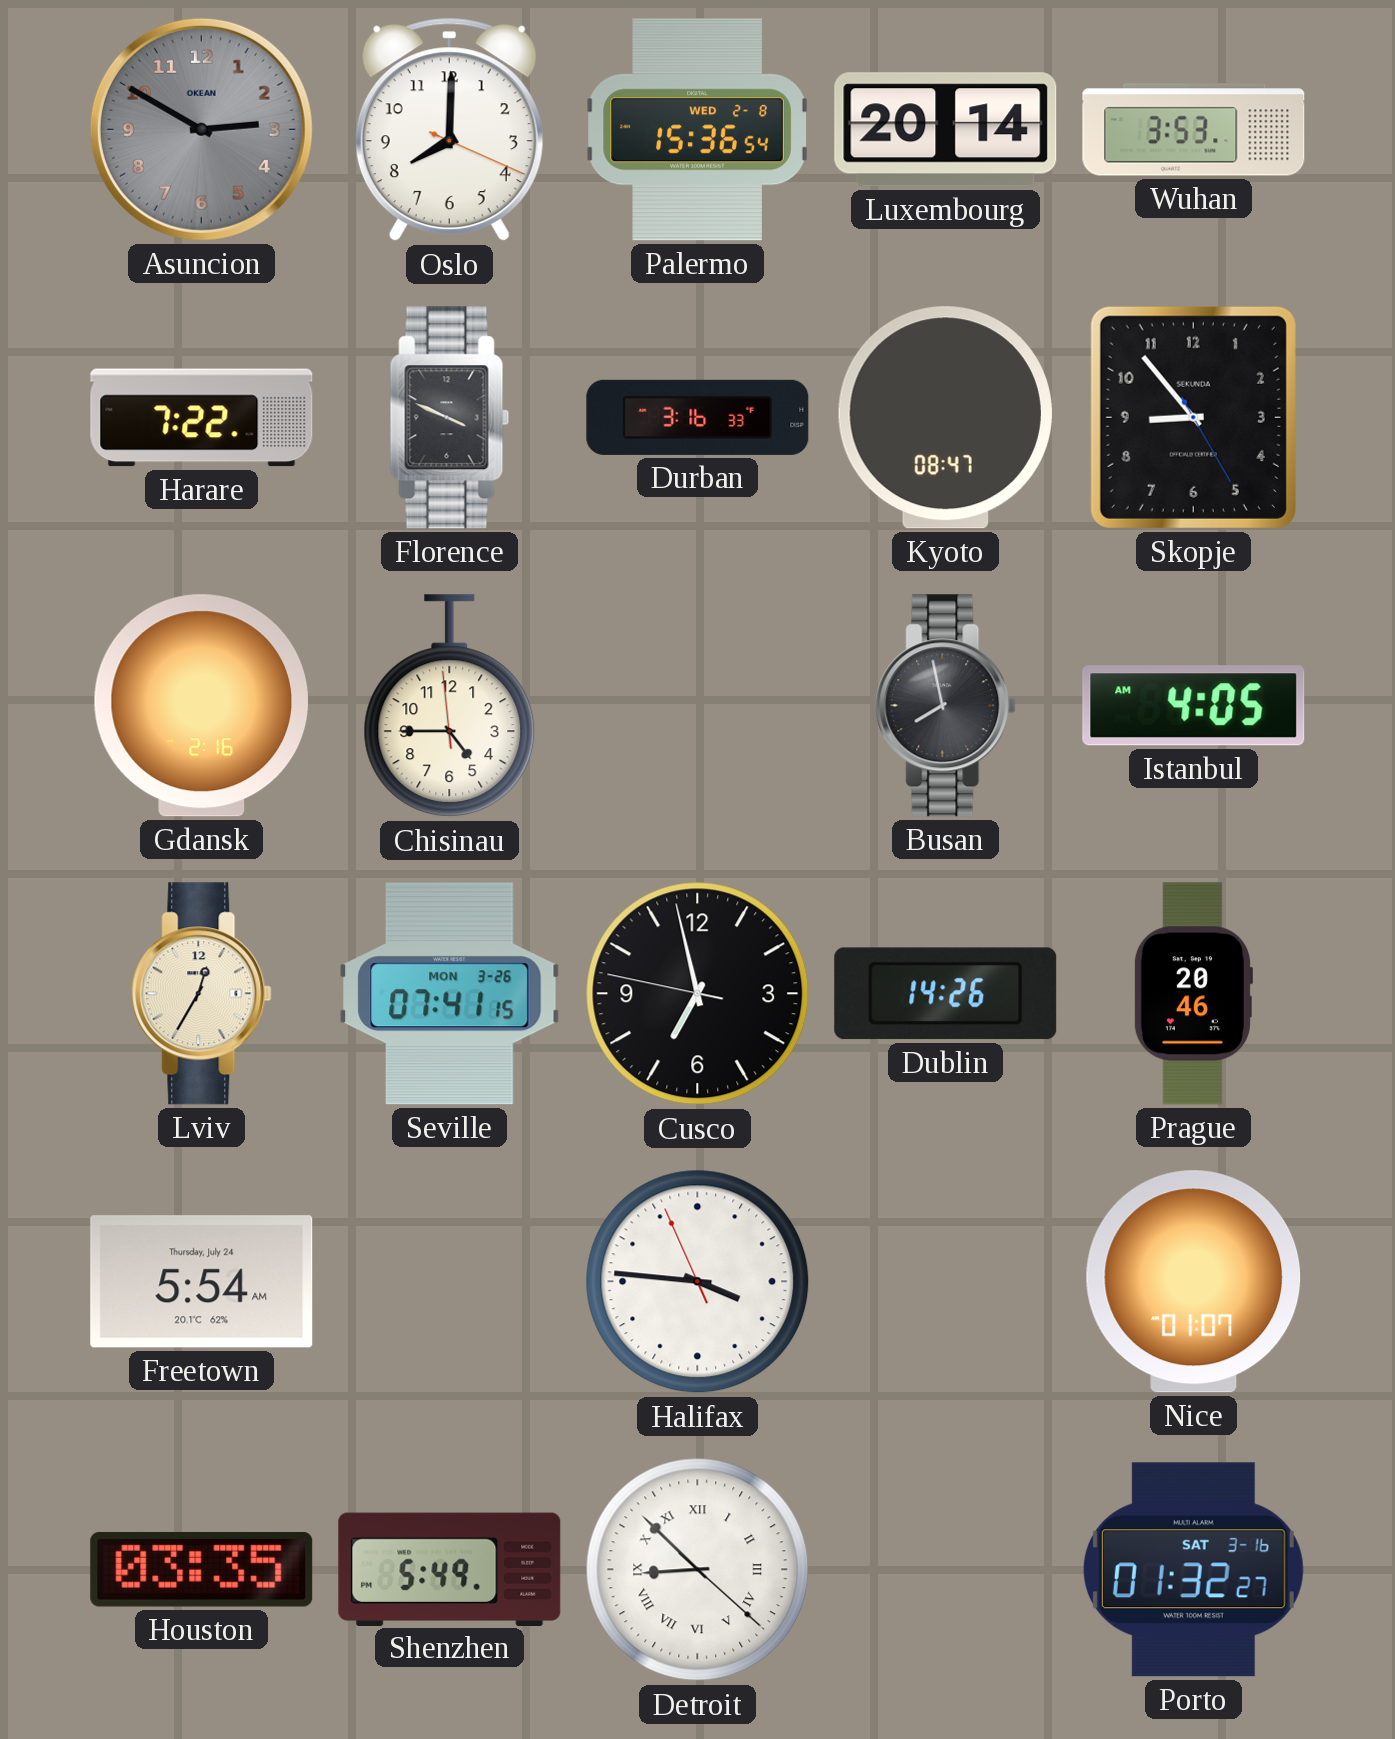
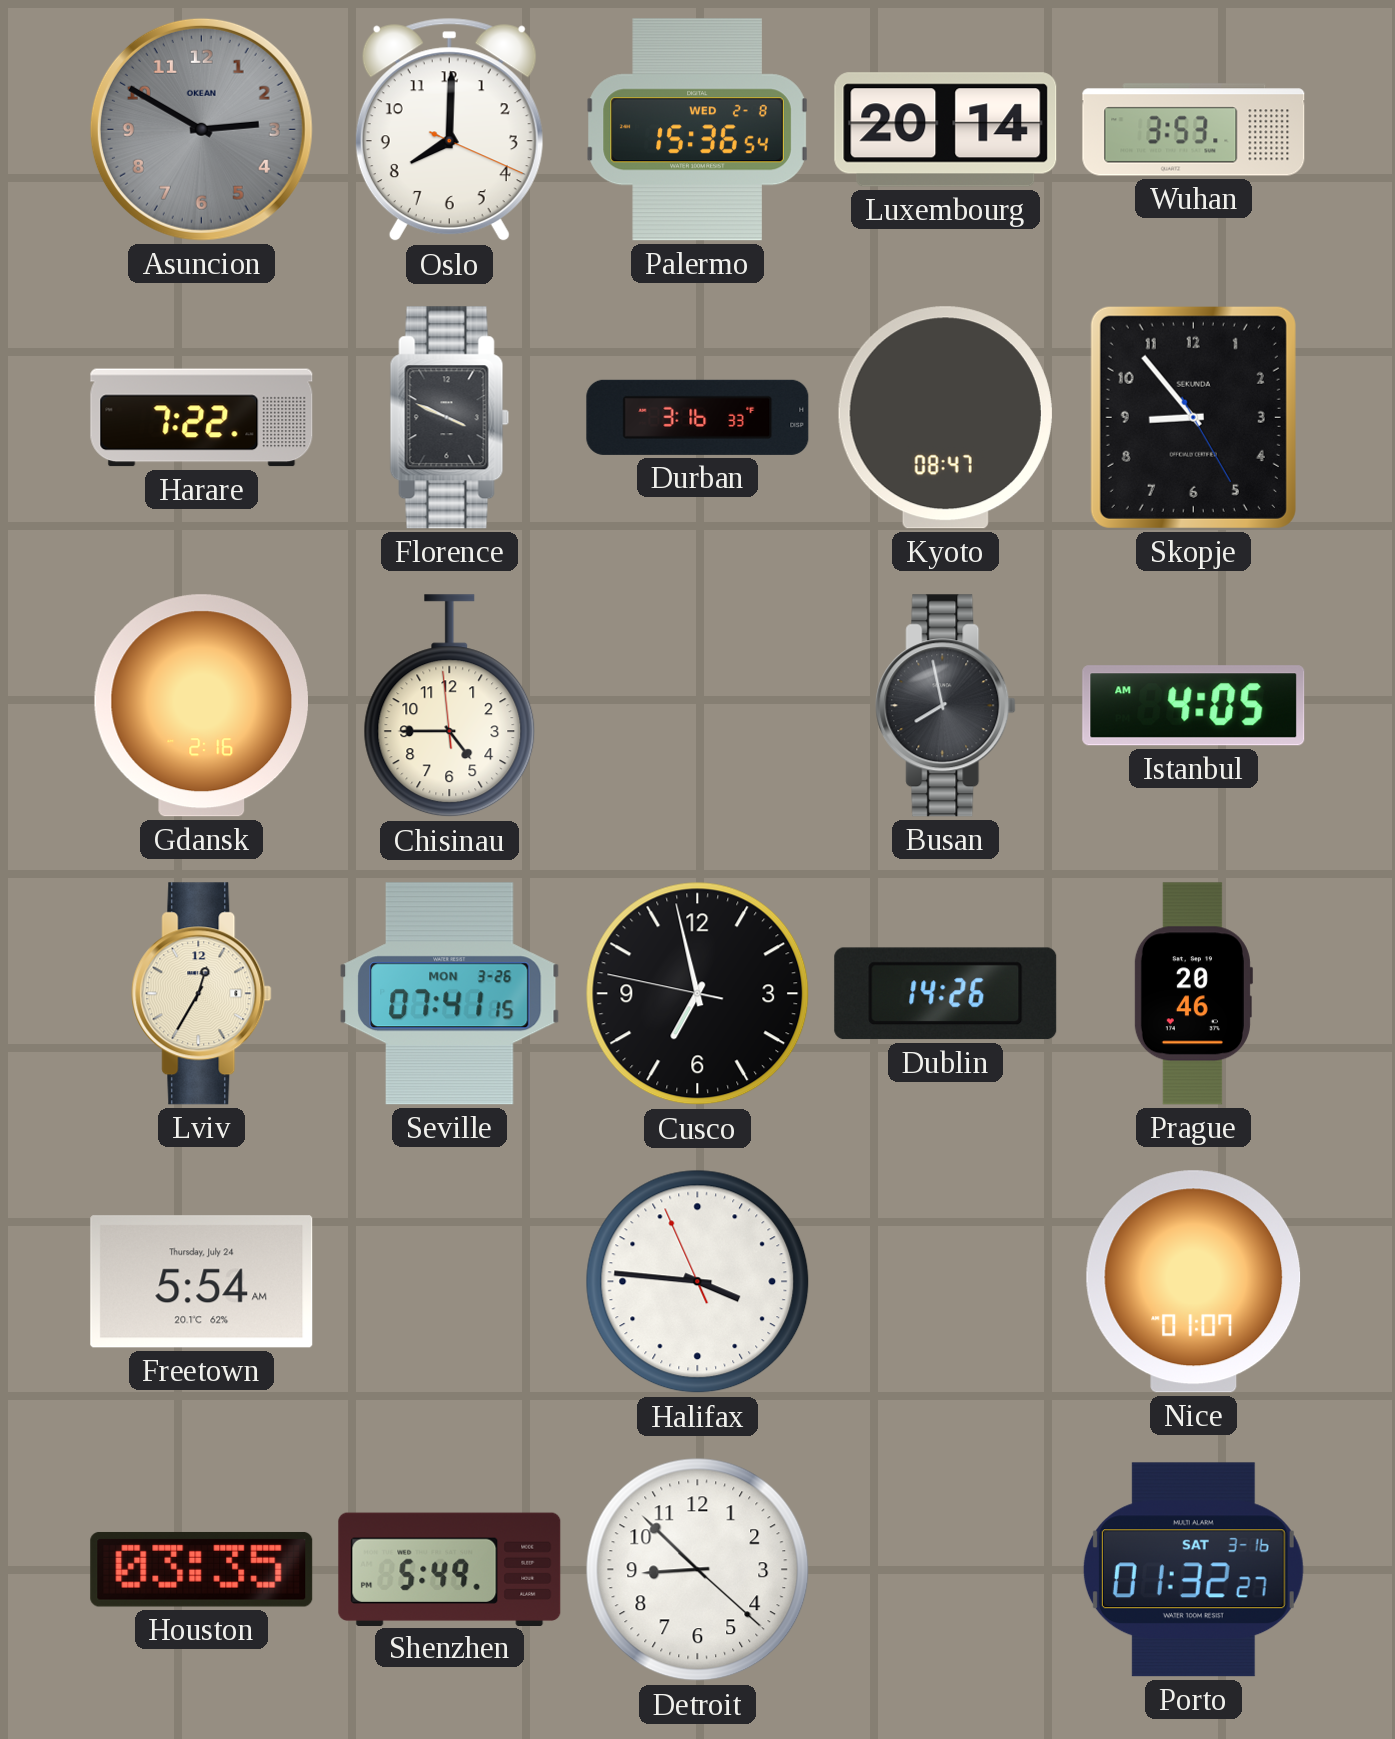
Detroit numerals: Roman -> Arabic (698, 1570)
